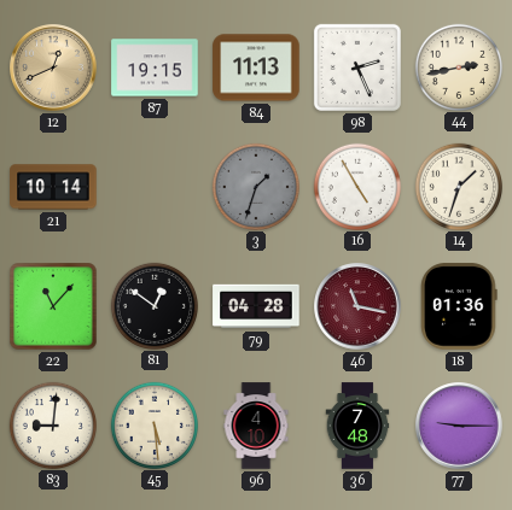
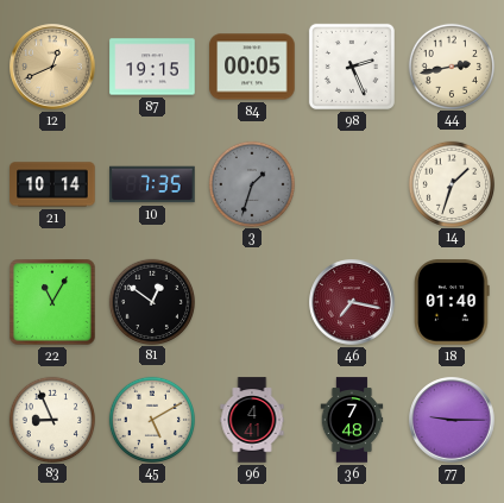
84: 11:13 -> 00:05 (252, 67)
10: none -> 7:35 (152, 184)
16: 4:55 -> none (356, 186)
22: 11:07 -> 11:05 (52, 302)
79: 04:28 -> none (256, 306)
46: 11:17 -> 7:17 (352, 302)
18: 01:36 -> 01:40 (452, 302)
83: 9:01 -> 8:56 (51, 419)
45: 5:29 -> 5:10 (151, 419)
96: 4:10 -> 4:41 (252, 420)
